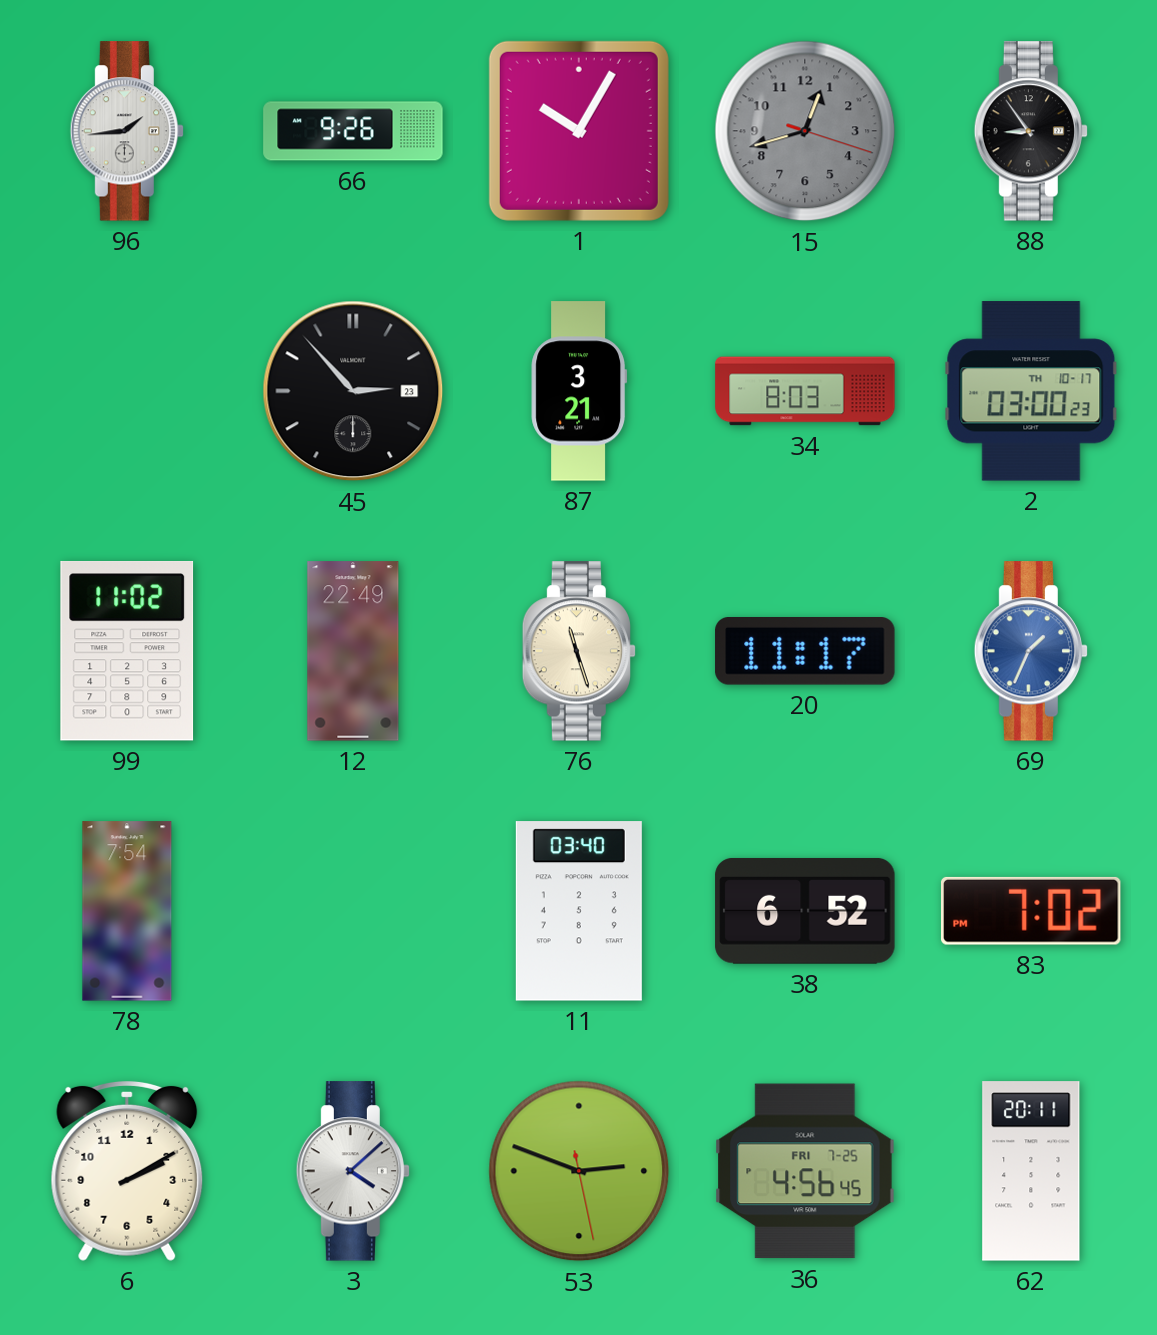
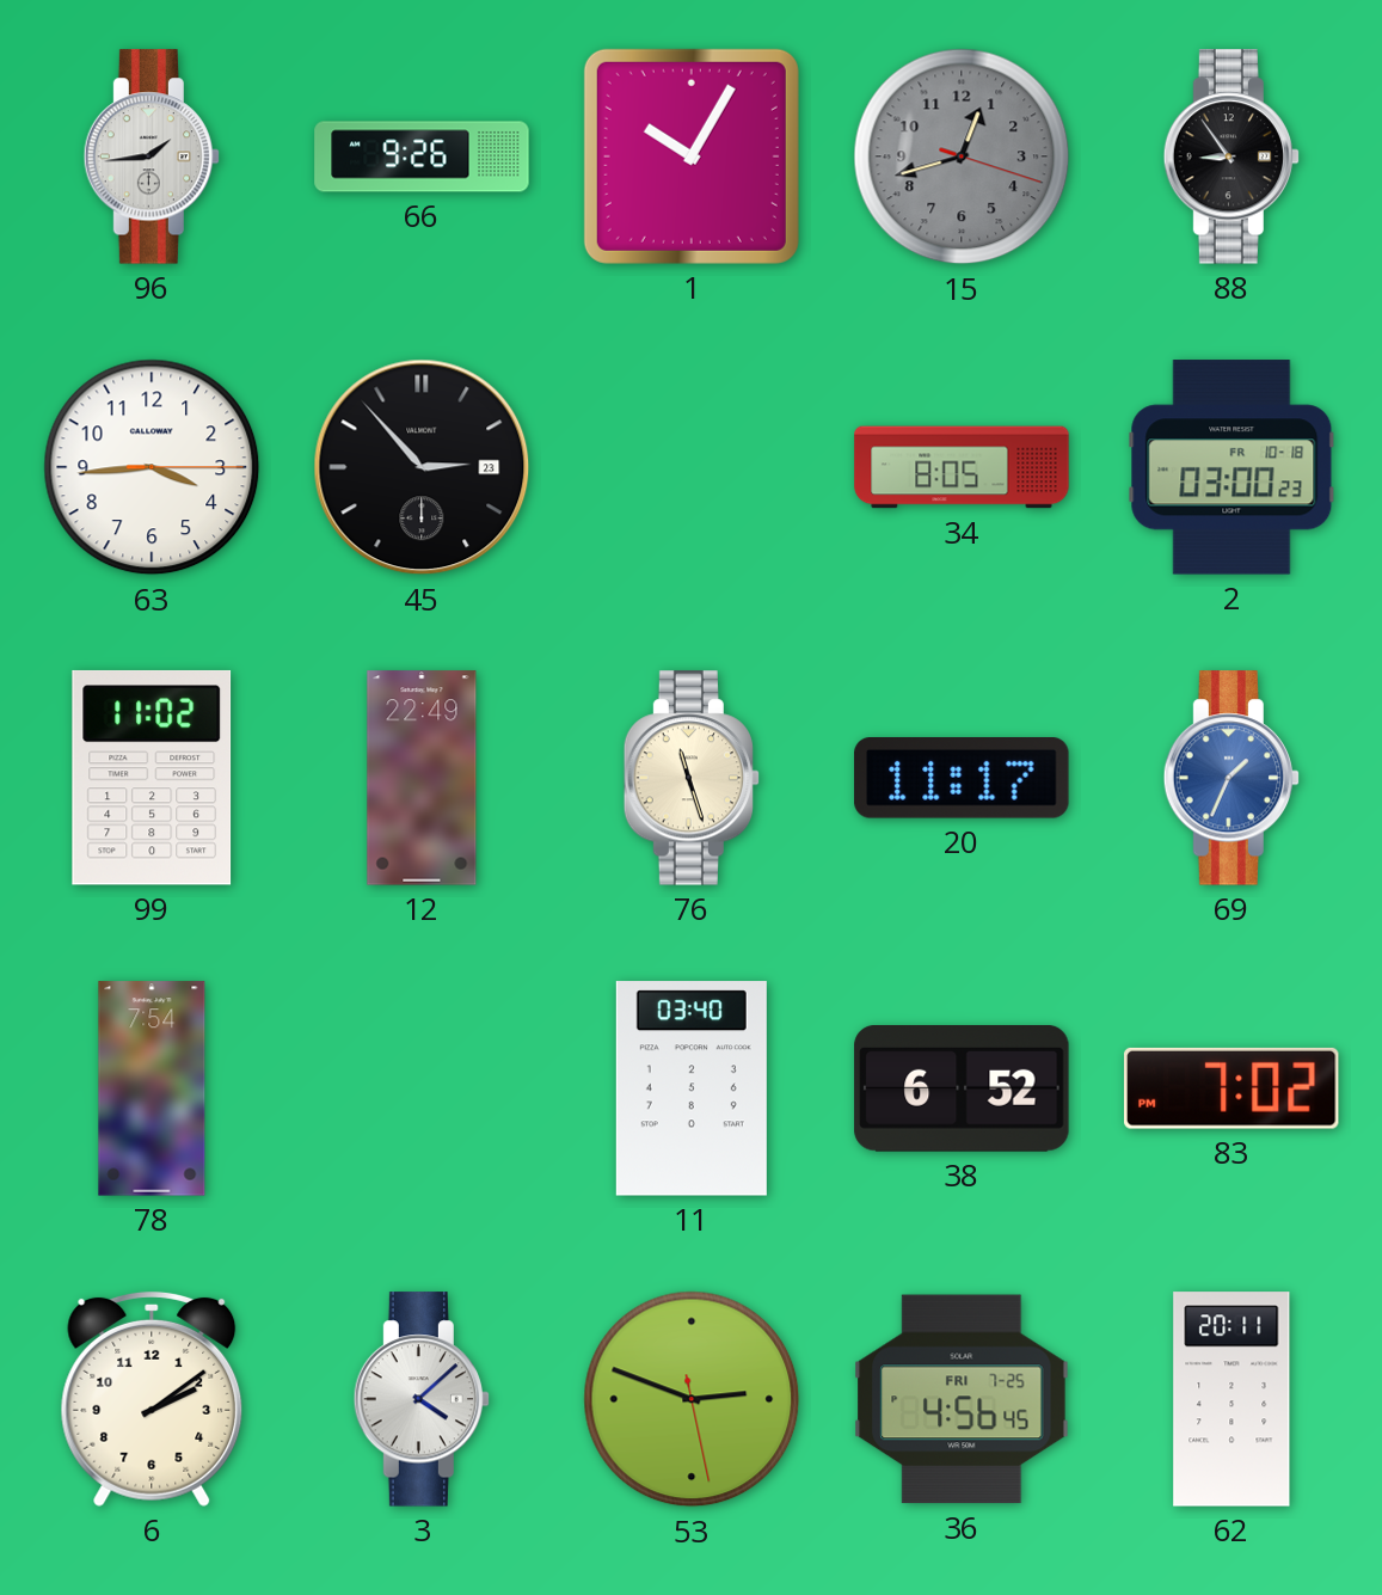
63: none -> 3:44 (152, 467)
87: 3:21 -> none (579, 391)
34: 8:03 -> 8:05 (962, 467)
2 date: TH 10-17 -> FR 10-18 (1231, 467)
6: 2:10 -> 2:09 (152, 1399)
